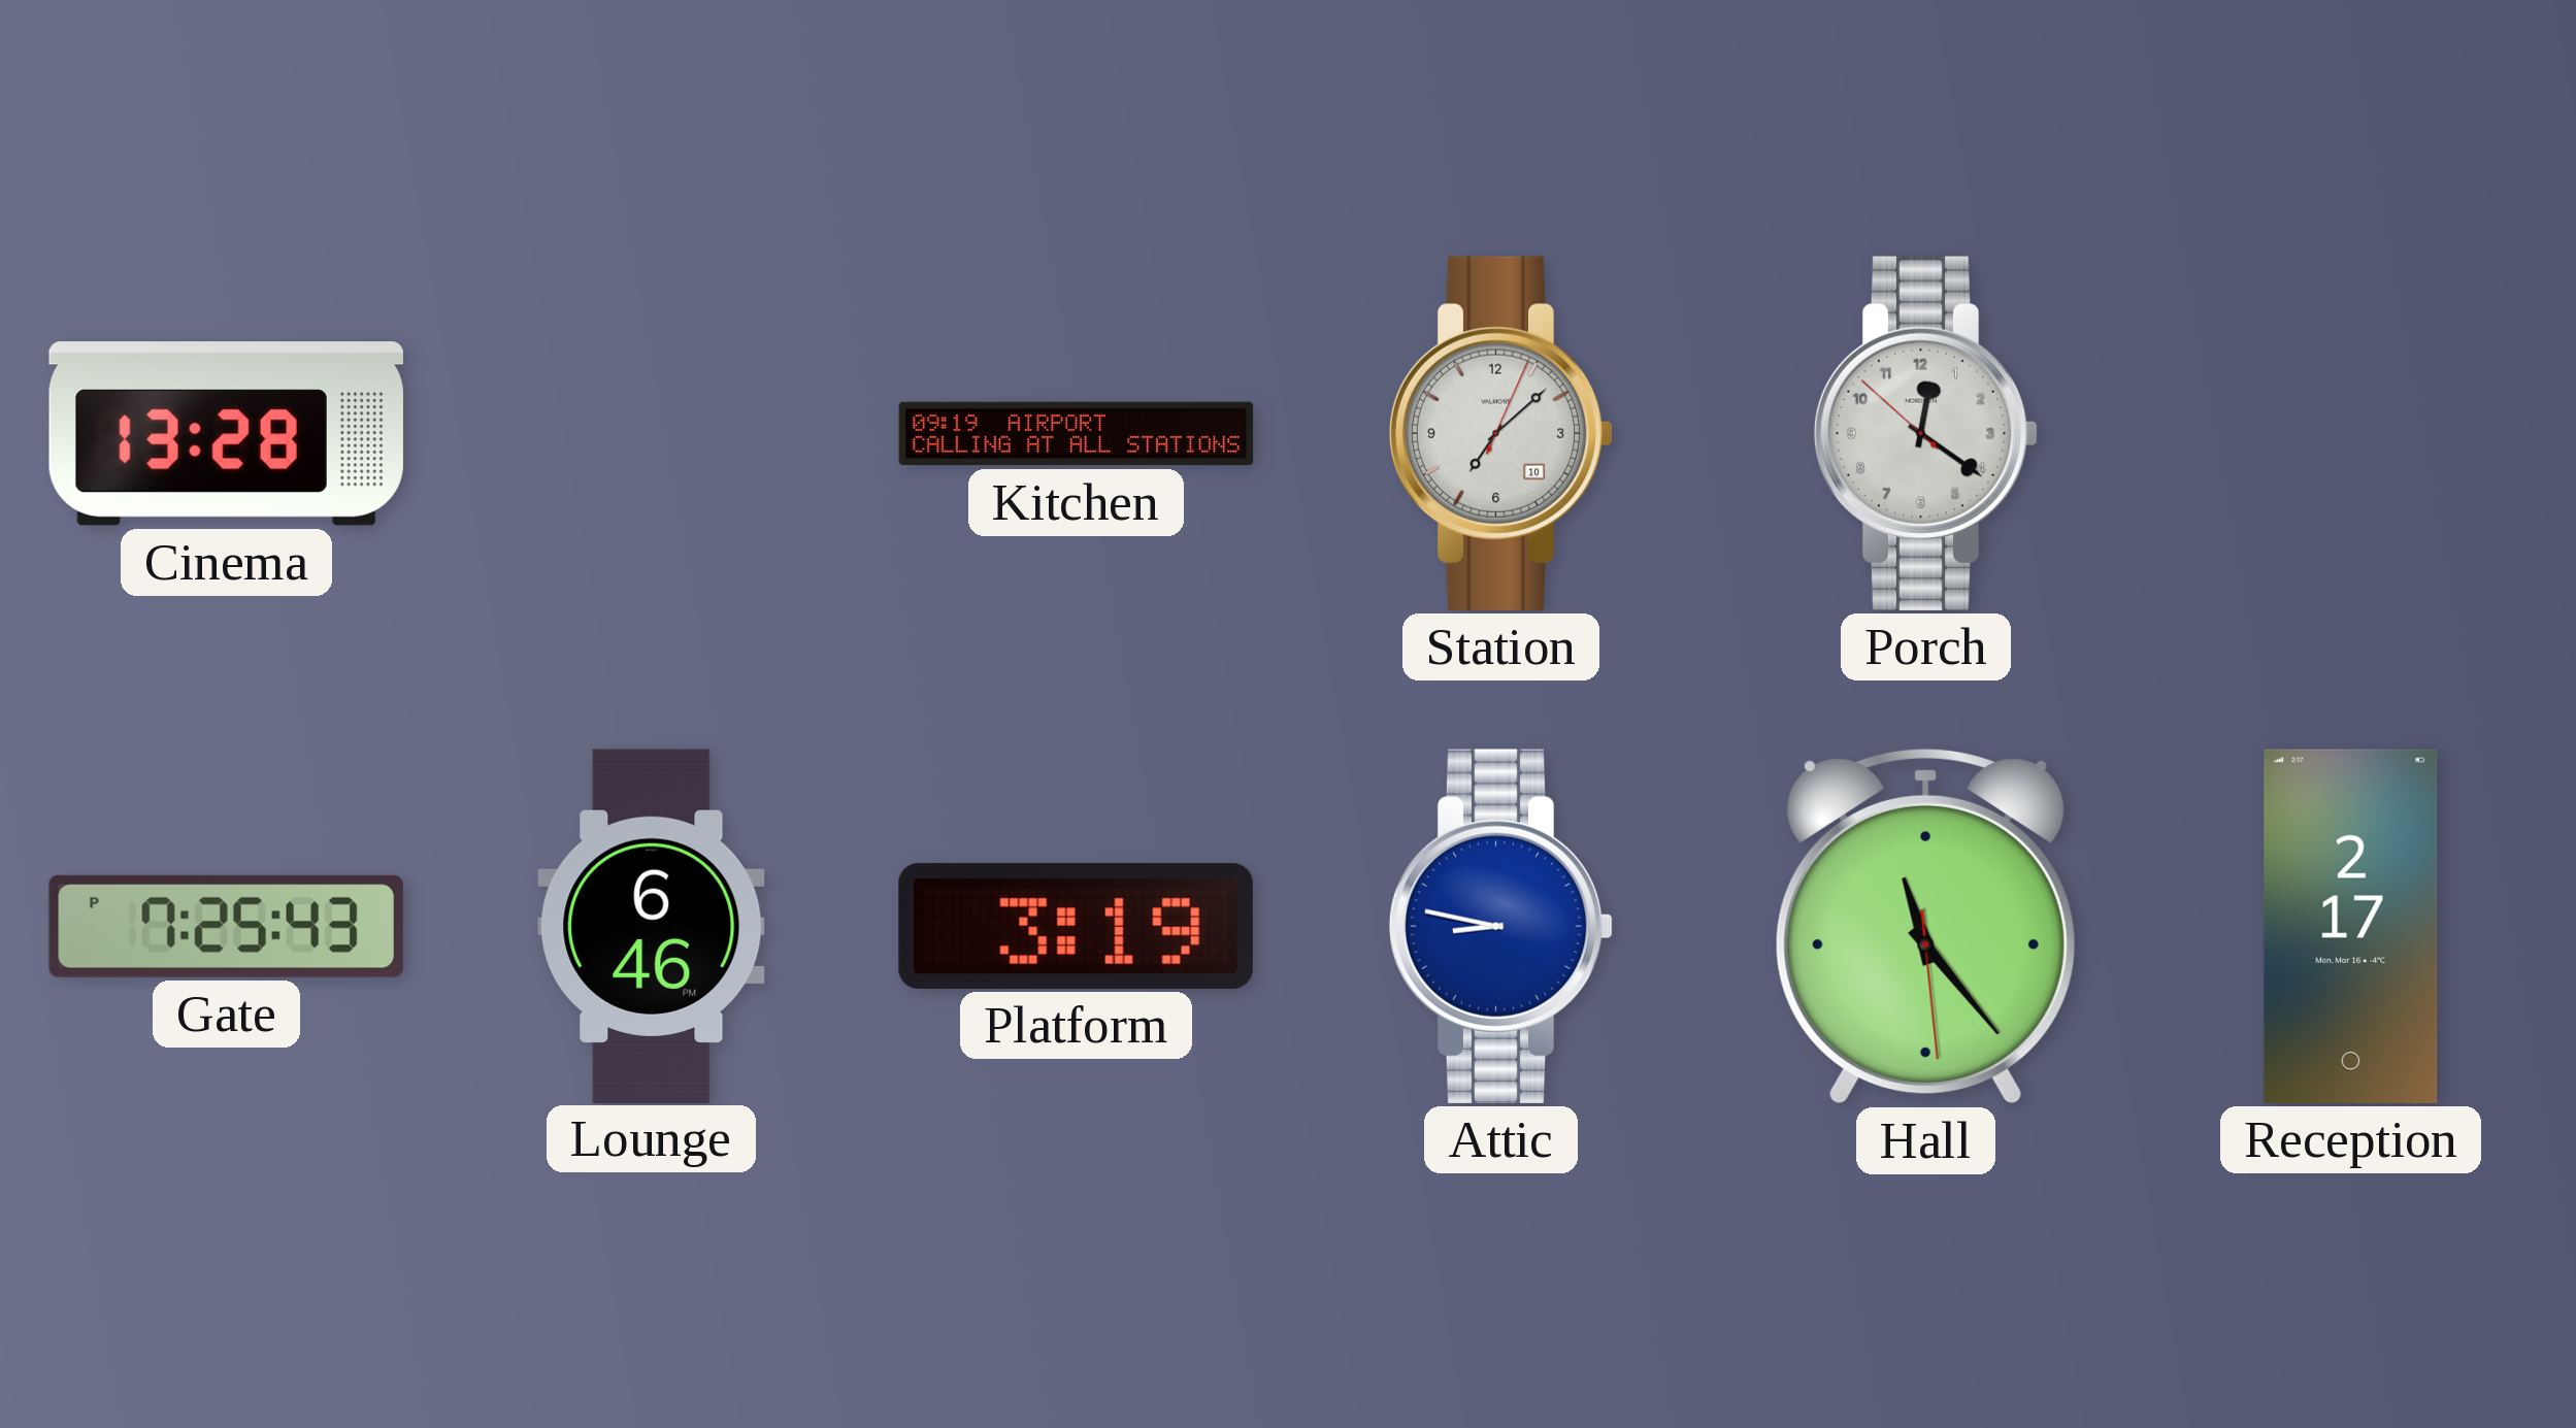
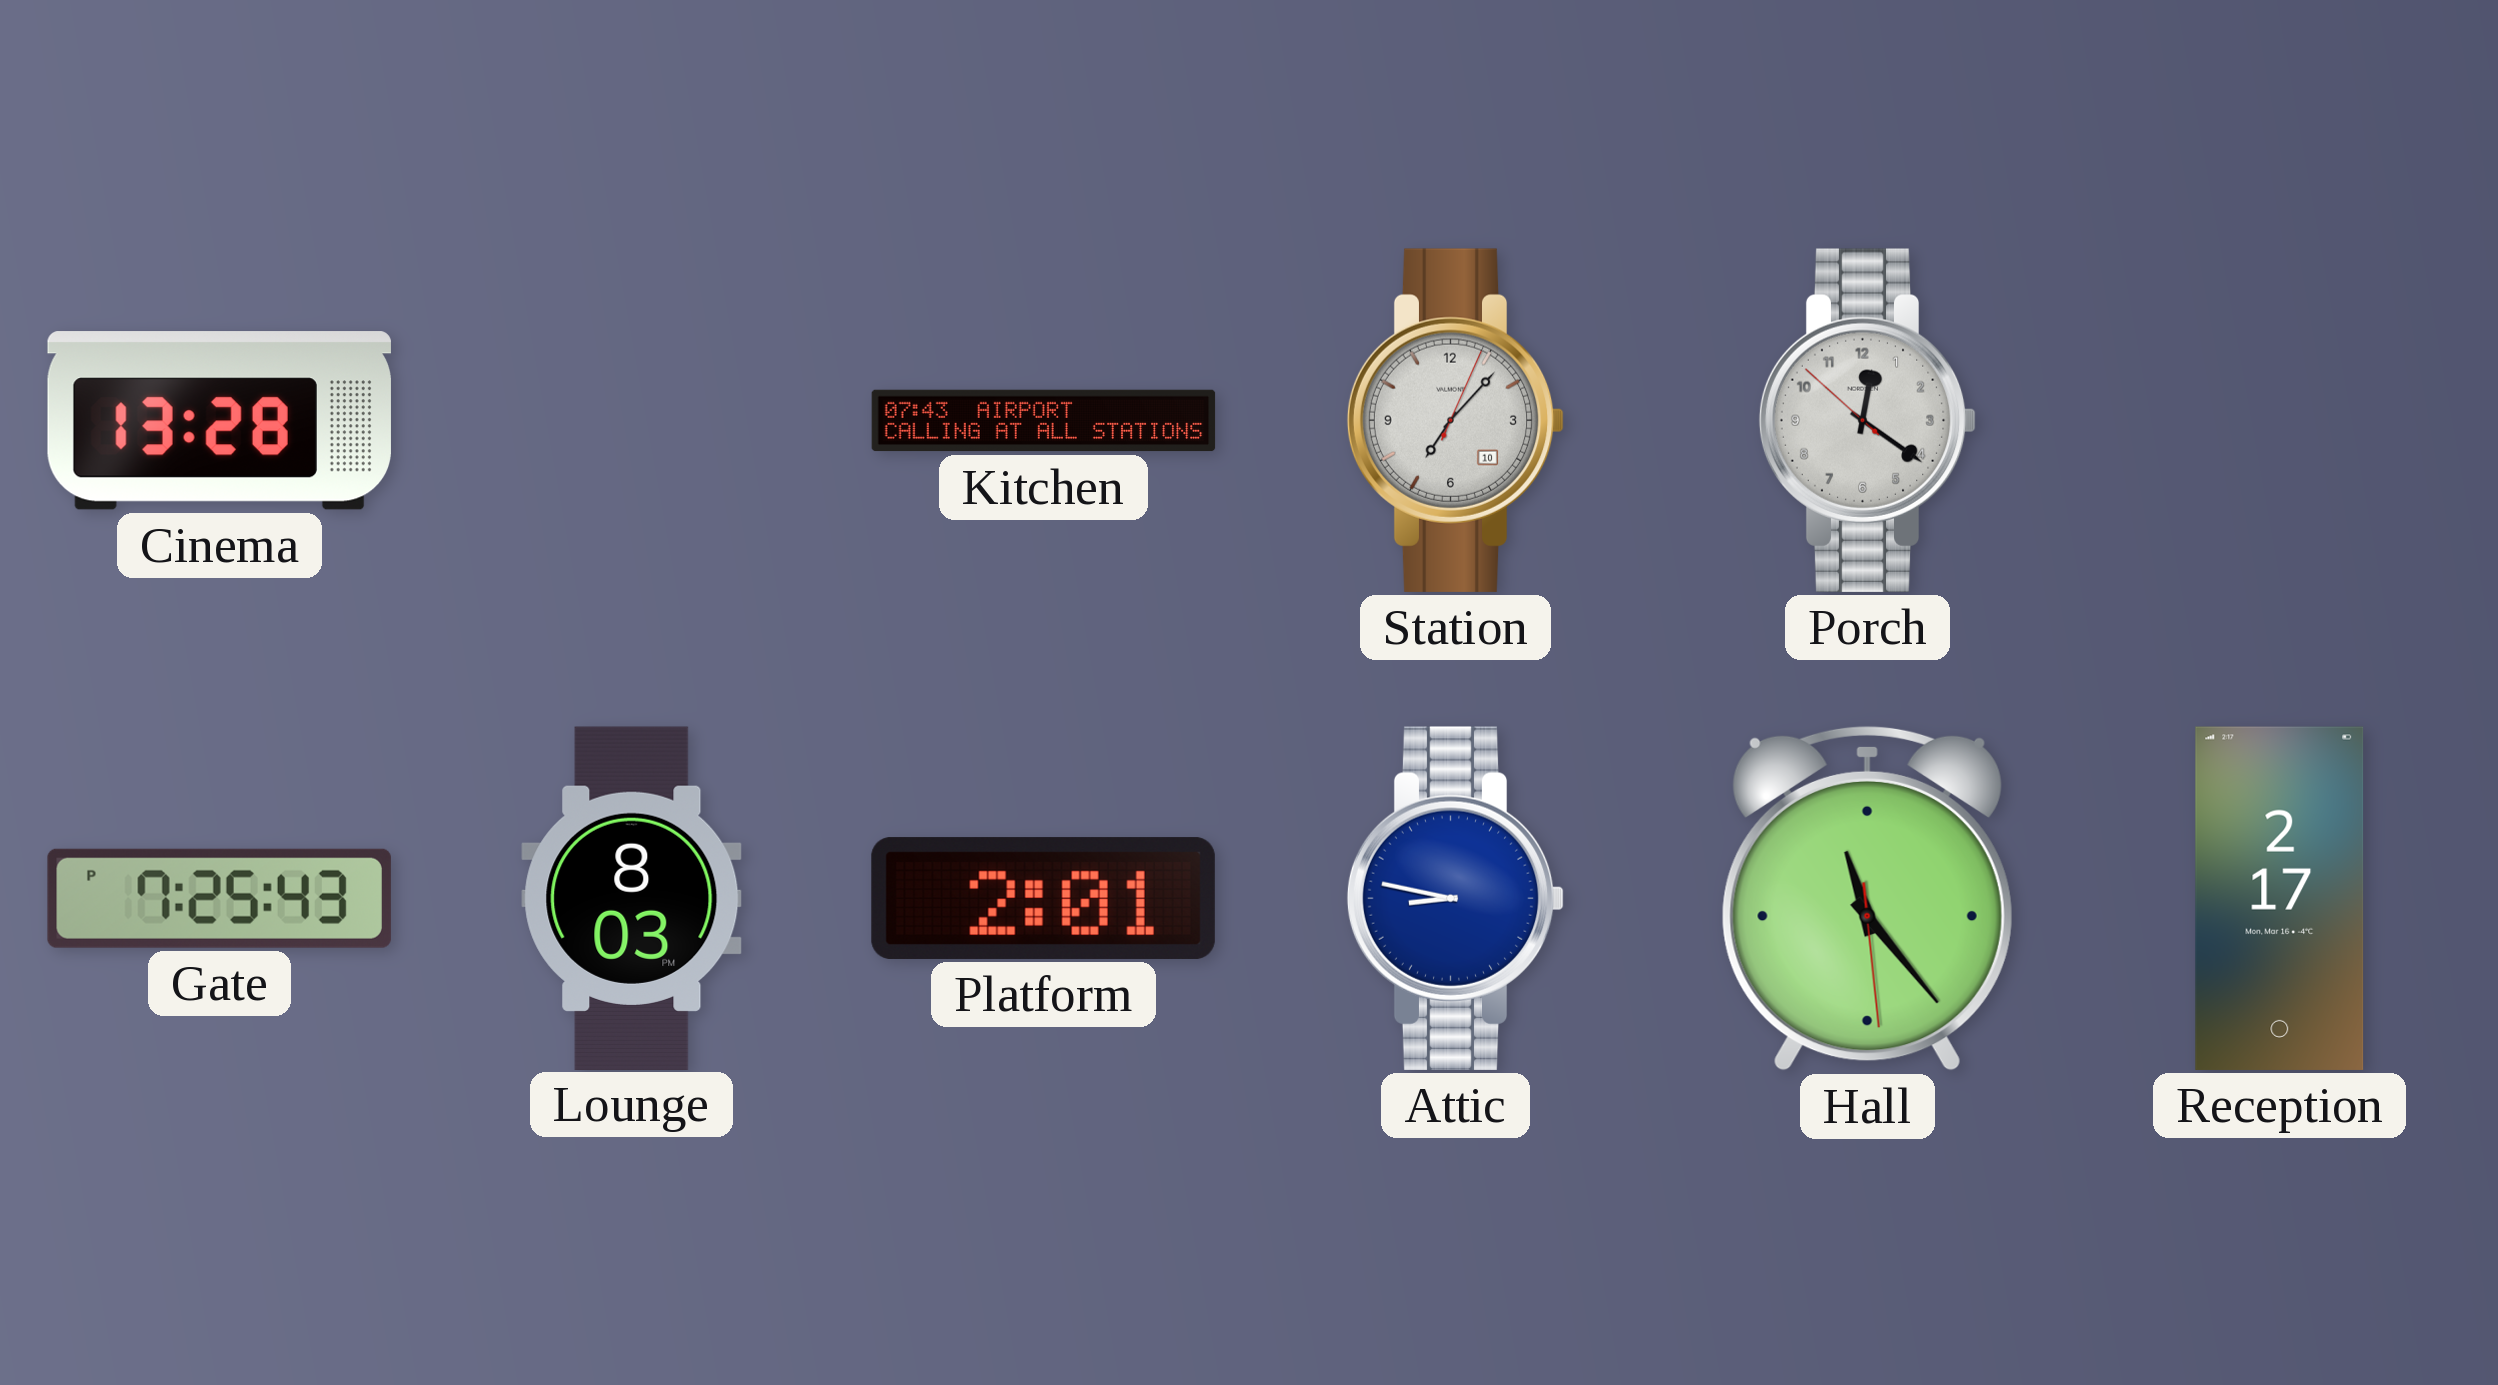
Kitchen: 09:19 -> 07:43 (1044, 421)
Station: 7:08 -> 7:07 (1456, 420)
Lounge: 6:46 -> 8:03 (632, 898)
Platform: 3:19 -> 2:01 (1043, 898)
